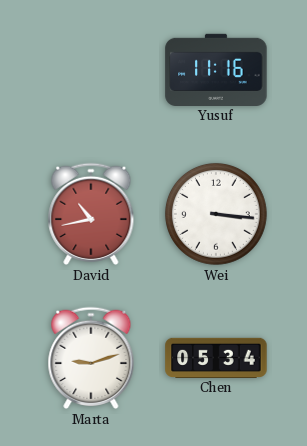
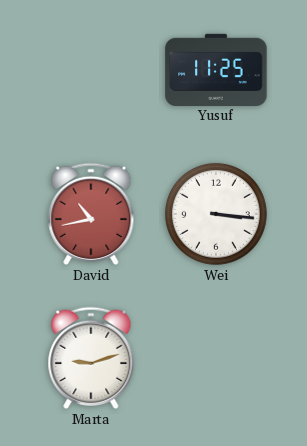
Yusuf: 11:16 -> 11:25 (216, 69)
Chen: 05:34 -> none (216, 357)
